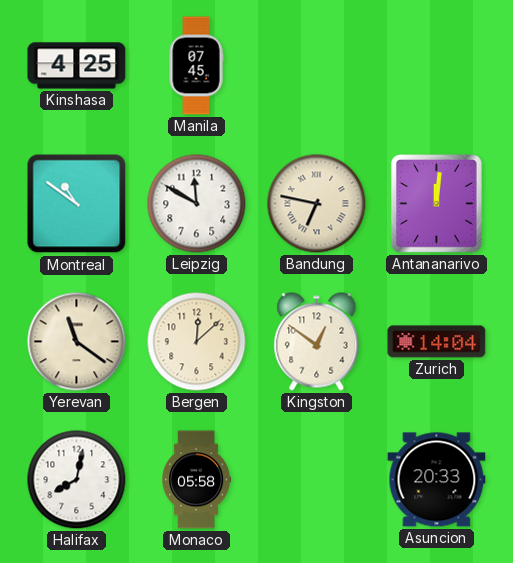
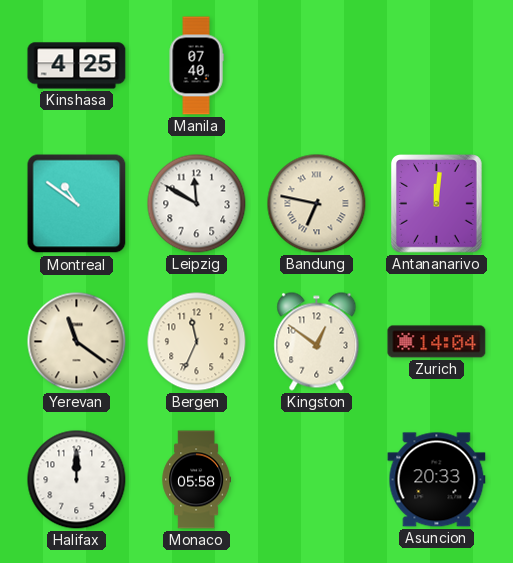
Manila: 07:45 -> 07:40 (196, 66)
Bergen: 12:08 -> 11:34 (197, 342)
Halifax: 8:02 -> 12:00 (77, 480)
